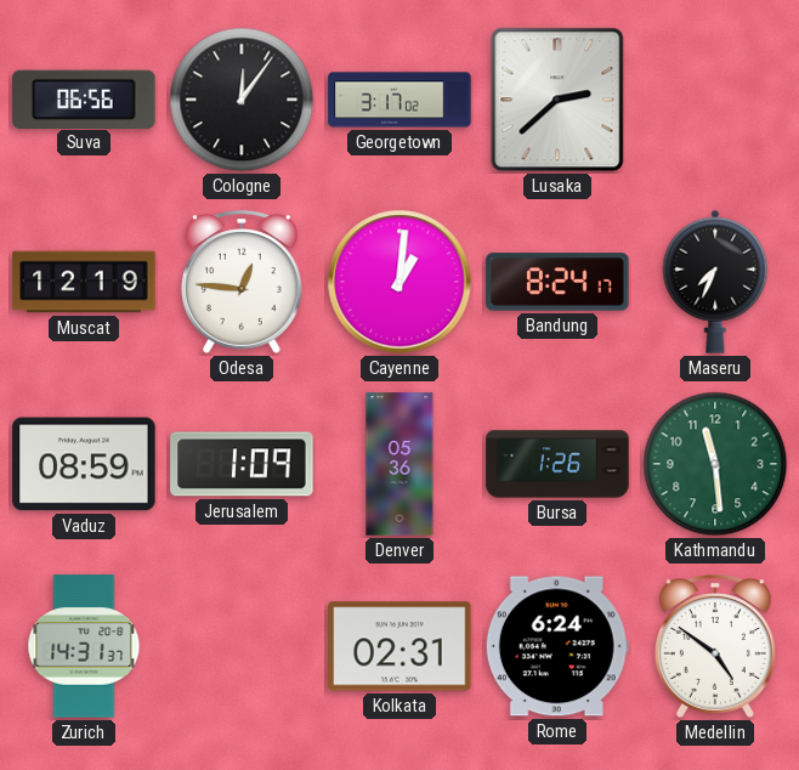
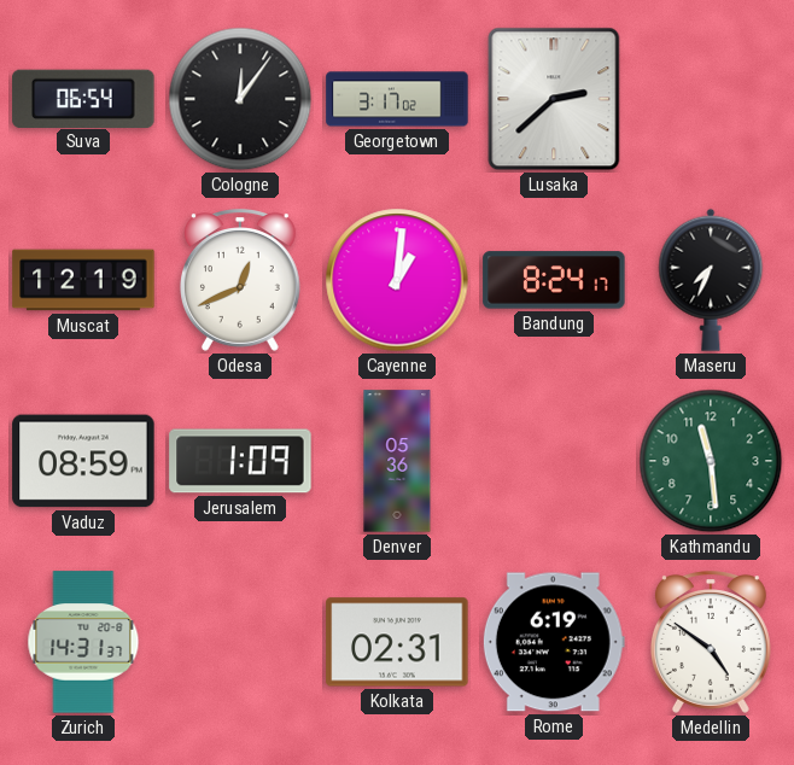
Suva: 06:56 -> 06:54 (83, 98)
Odesa: 12:46 -> 12:41 (240, 280)
Bursa: 1:26 -> none (557, 464)
Rome: 6:24 -> 6:19 (554, 642)
